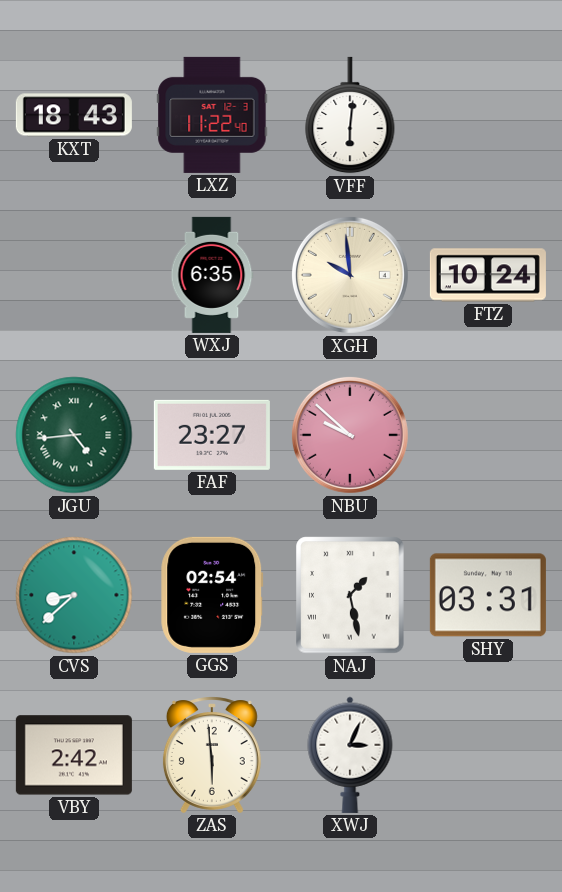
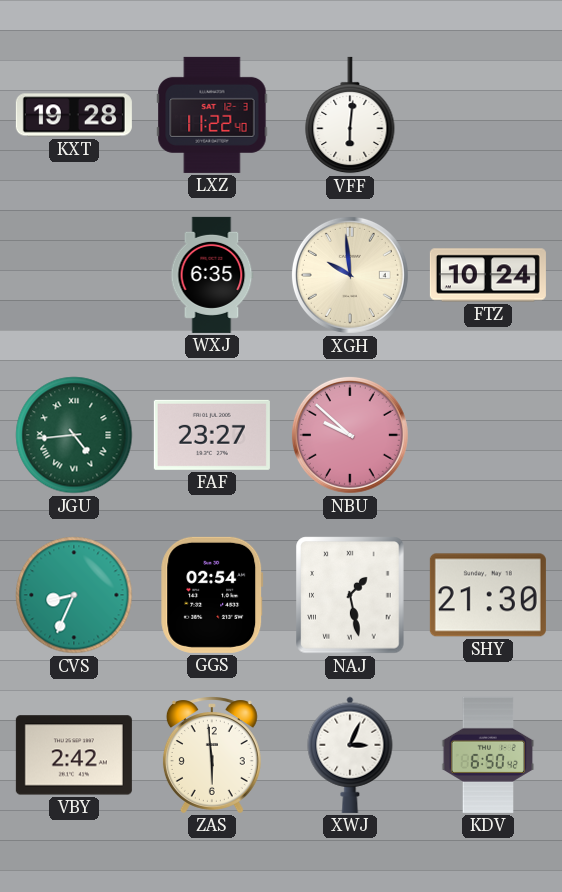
KXT: 18:43 -> 19:28 (74, 115)
CVS: 8:38 -> 8:34 (74, 595)
SHY: 03:31 -> 21:30 (488, 595)
KDV: none -> 6:50 (488, 755)
